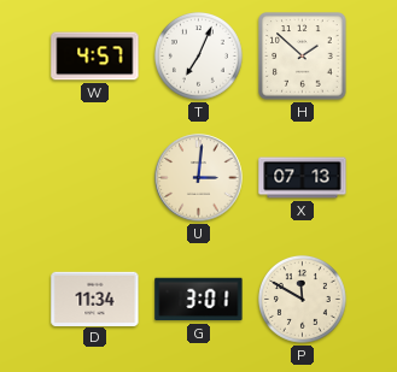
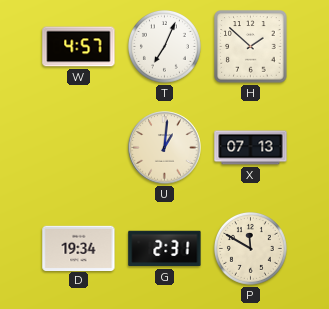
U: 3:01 -> 1:01 (165, 148)
D: 11:34 -> 19:34 (79, 248)
G: 3:01 -> 2:31 (165, 249)
